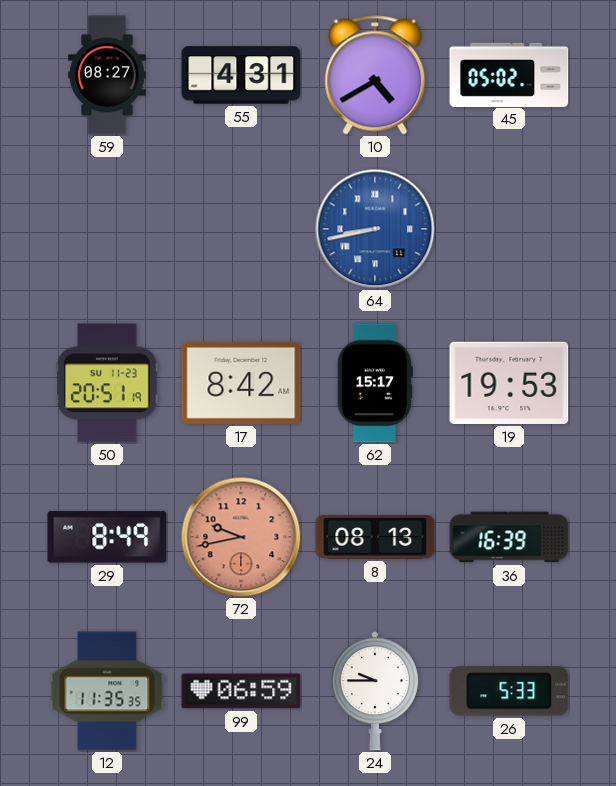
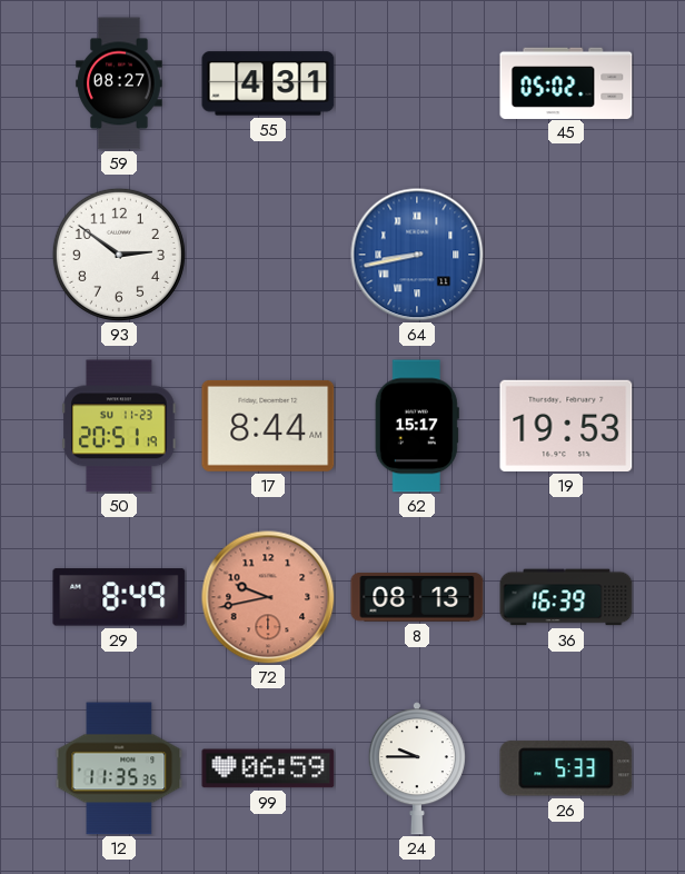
10: 4:40 -> none (375, 75)
93: none -> 2:51 (119, 255)
17: 8:42 -> 8:44 (268, 426)
